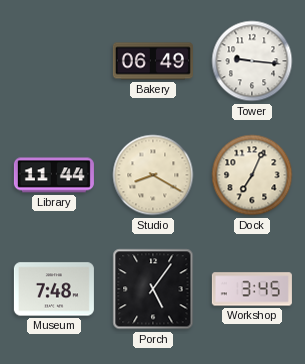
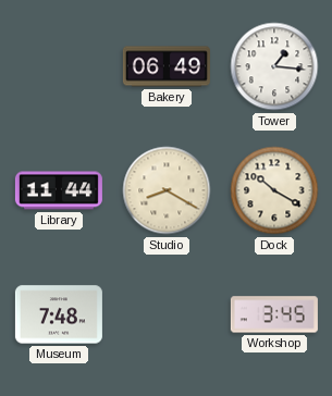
Tower: 9:16 -> 1:16 (274, 66)
Dock: 7:04 -> 10:20 (274, 190)
Porch: 5:06 -> none (153, 289)
